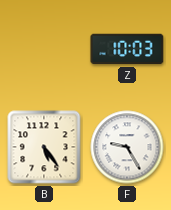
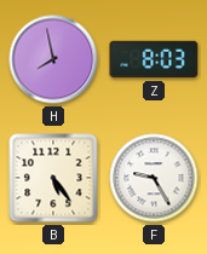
H: none -> 7:58 (53, 59)
Z: 10:03 -> 8:03 (154, 59)
